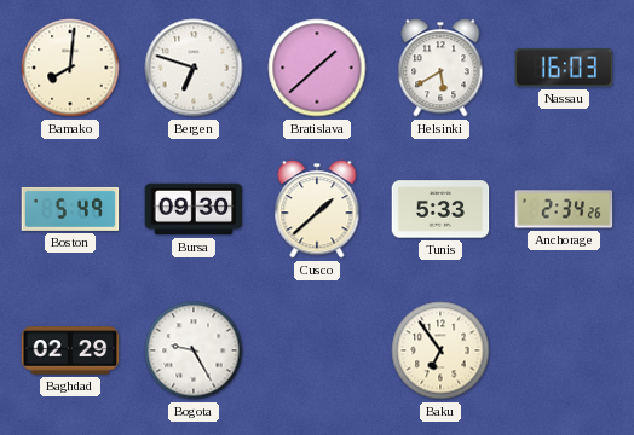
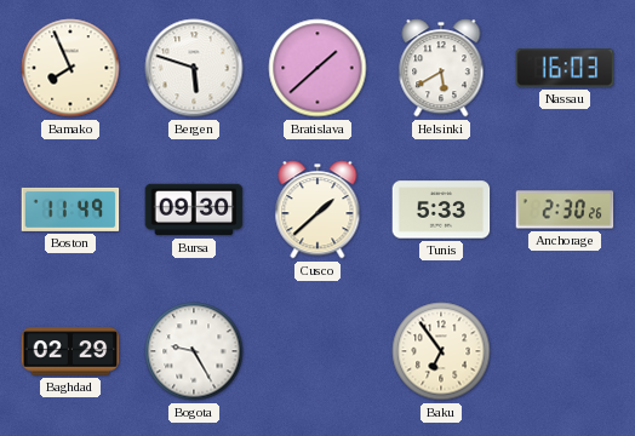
Bamako: 8:01 -> 7:56 (70, 68)
Bergen: 6:48 -> 5:48 (194, 68)
Boston: 5:49 -> 11:49 (70, 210)
Anchorage: 2:34 -> 2:30 (565, 210)
